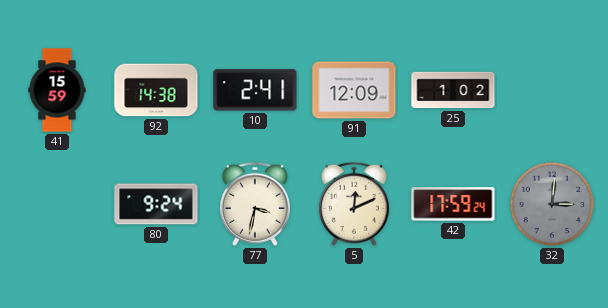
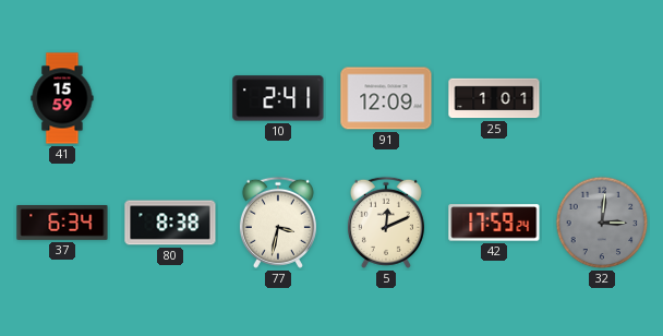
92: 14:38 -> none (156, 90)
25: 1:02 -> 1:01 (494, 98)
37: none -> 6:34 (62, 224)
80: 9:24 -> 8:38 (170, 223)
